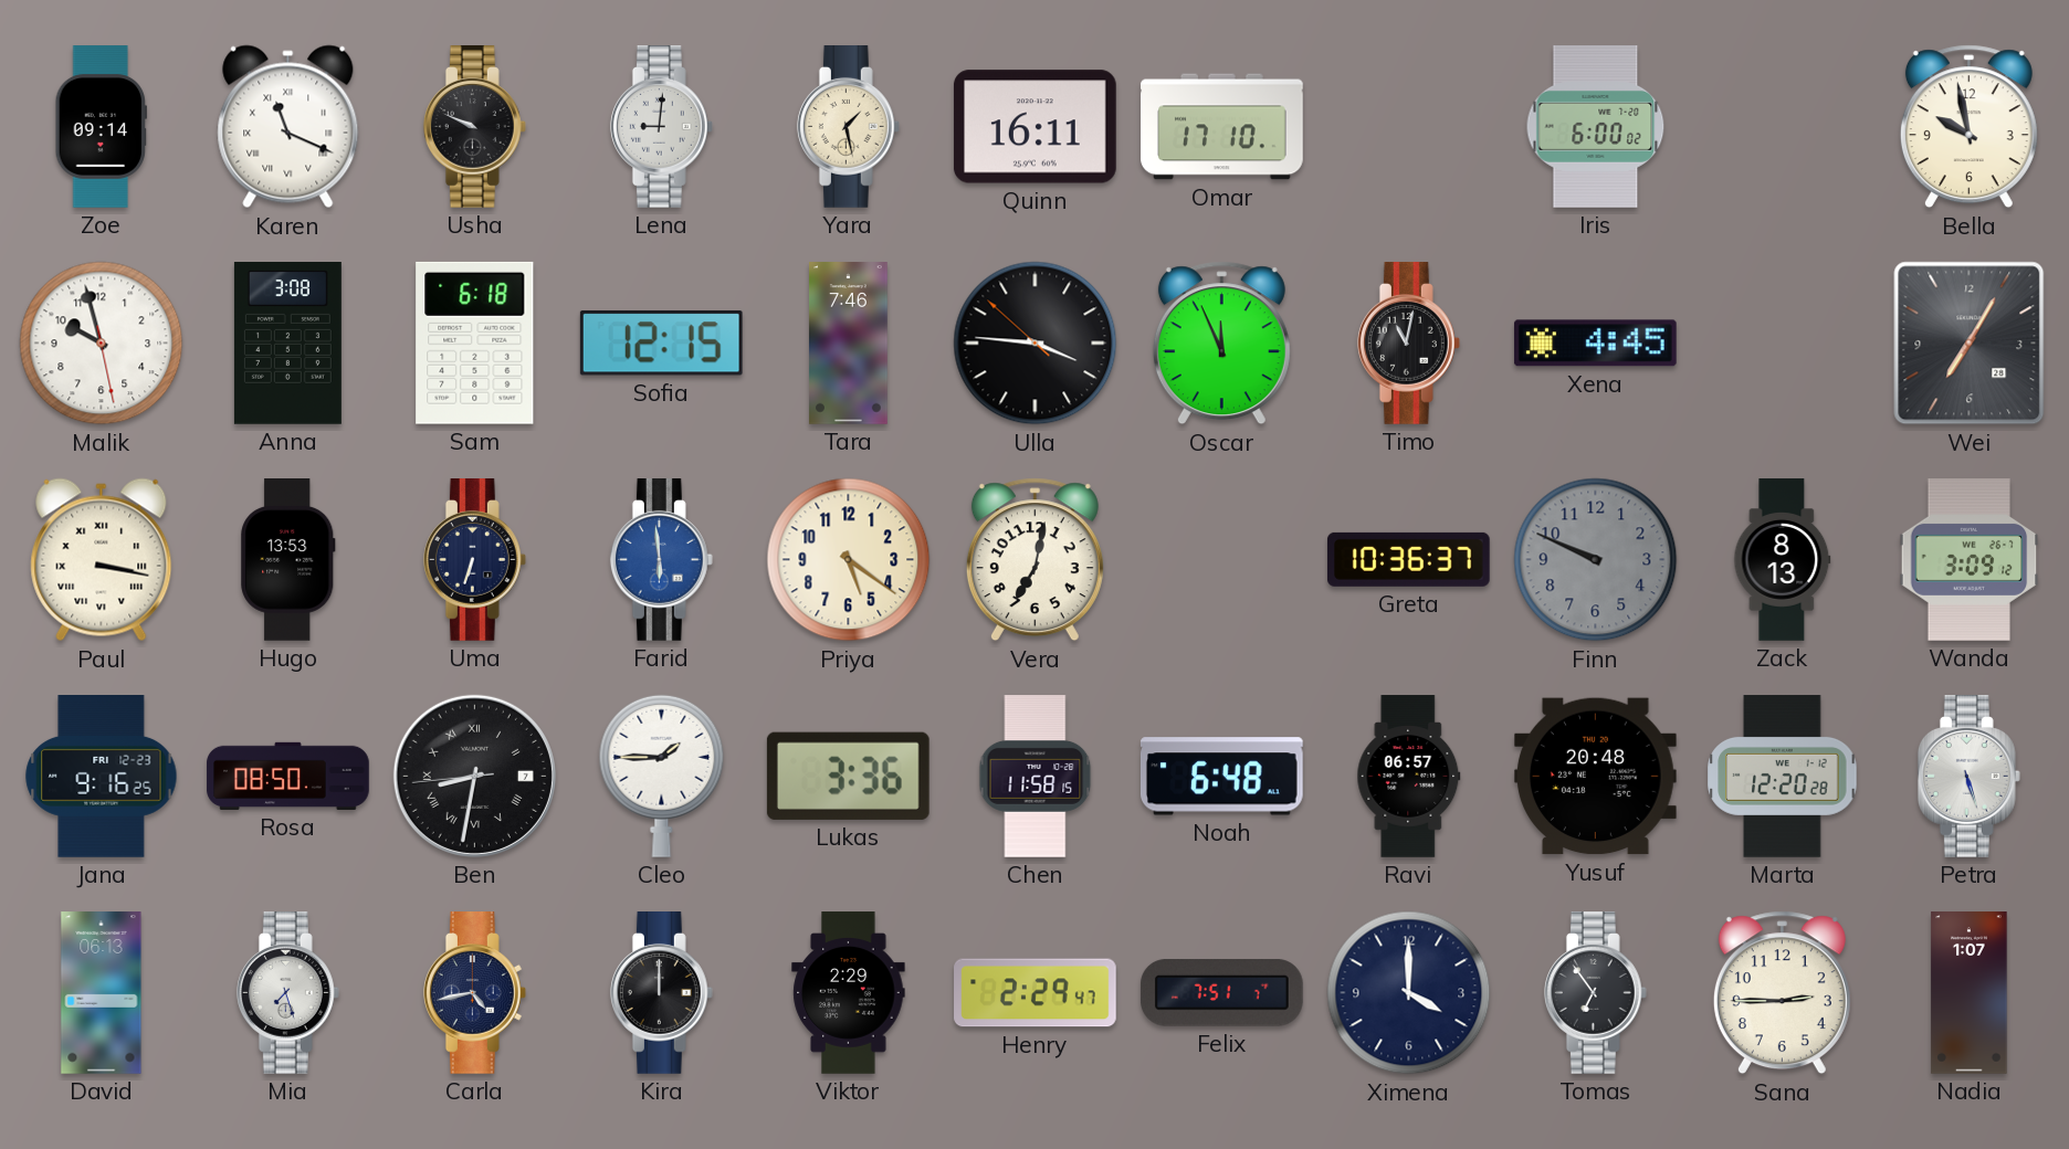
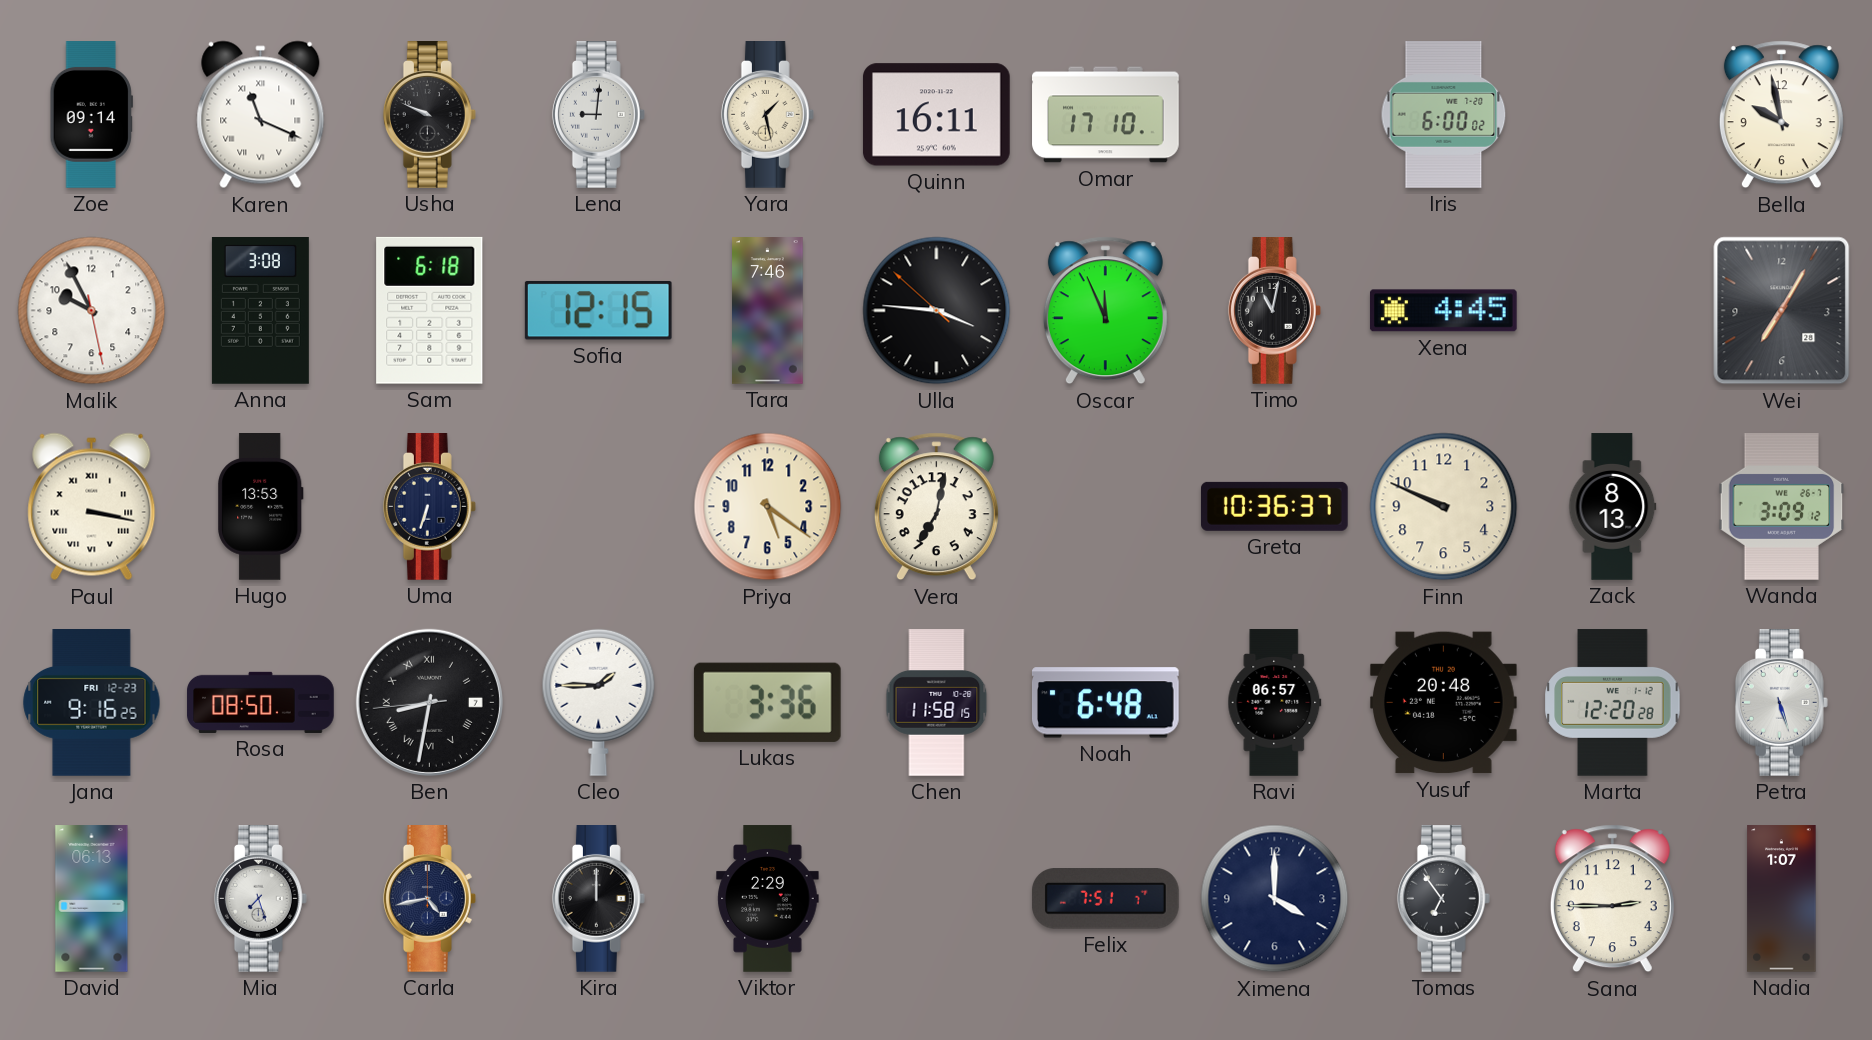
Malik: 9:57 -> 9:55 (92, 311)
Farid: 5:59 -> none (661, 560)
Finn dial: grey -> cream (1444, 507)
Henry: 2:29 -> none (1036, 993)
